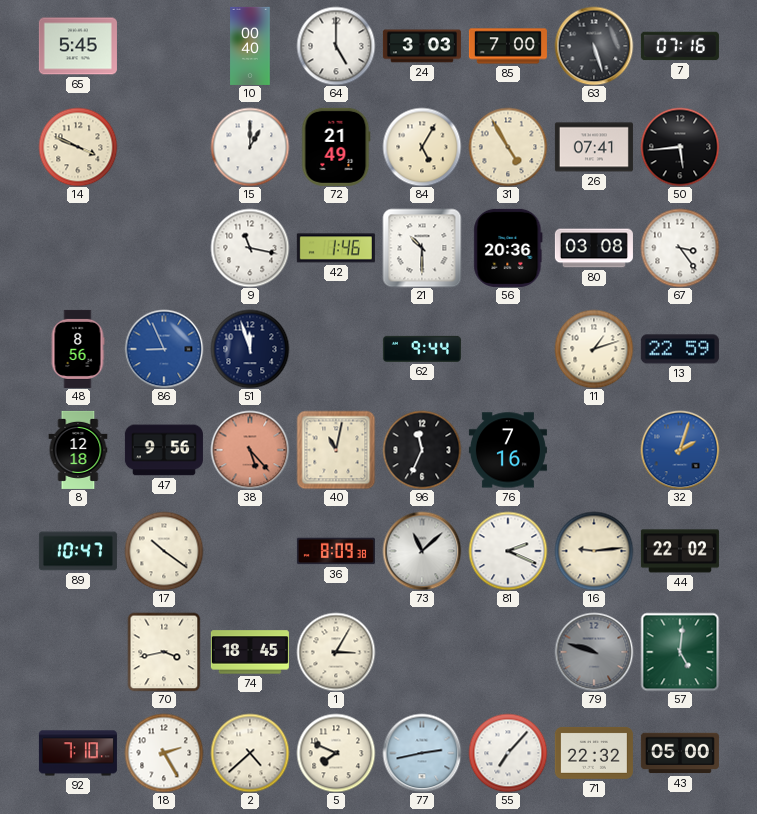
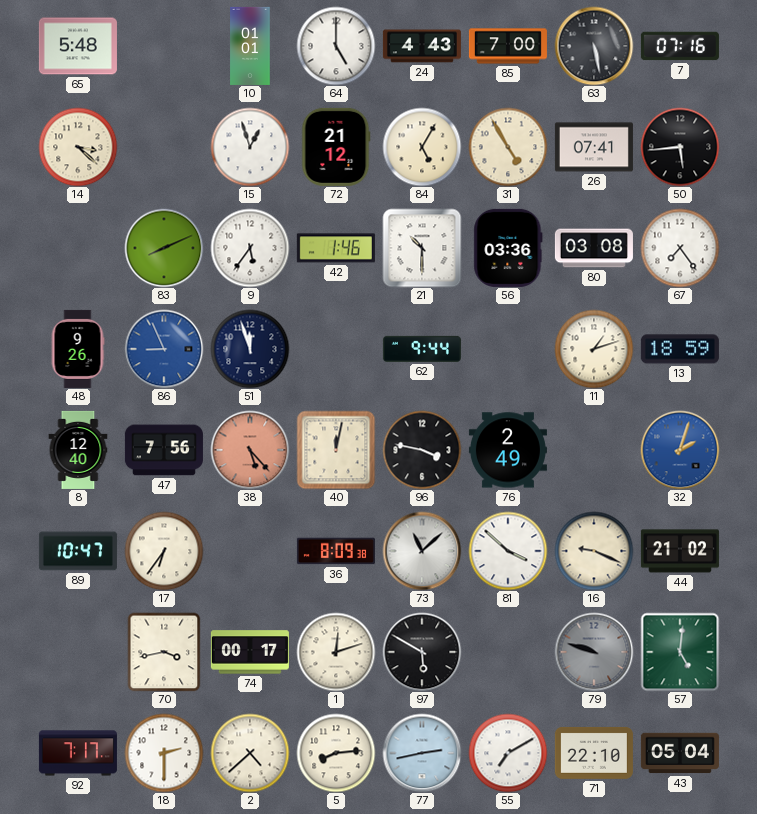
65: 5:45 -> 5:48 (78, 46)
10: 00:40 -> 01:01 (250, 46)
24: 3:03 -> 4:43 (422, 46)
63: 5:27 -> 5:28 (594, 46)
14: 3:49 -> 3:22 (78, 147)
15: 1:00 -> 12:57 (250, 147)
72: 21:49 -> 21:12 (336, 147)
83: none -> 8:11 (164, 248)
9: 11:17 -> 5:36 (250, 248)
56: 20:36 -> 03:36 (508, 248)
67: 3:24 -> 7:24 (680, 248)
48: 8:56 -> 9:26 (78, 349)
13: 22:59 -> 18:59 (680, 349)
8: 12:18 -> 12:40 (78, 450)
47: 9:56 -> 7:56 (164, 450)
40: 11:02 -> 12:02 (336, 450)
96: 11:34 -> 3:47 (422, 450)
76: 7:16 -> 2:49 (508, 450)
17: 10:21 -> 6:36 (164, 551)
81: 2:19 -> 3:52 (508, 551)
16: 9:14 -> 9:19 (594, 551)
44: 22:02 -> 21:02 (680, 551)
74: 18:45 -> 00:17 (250, 652)
1: 3:05 -> 12:12 (336, 652)
97: none -> 5:50 (422, 652)
92: 7:10 -> 7:17 (78, 753)
18: 2:25 -> 2:30 (164, 753)
5: 7:49 -> 8:14 (336, 753)
55: 7:07 -> 7:10 (508, 753)
71: 22:32 -> 22:10 (594, 753)
43: 05:00 -> 05:04 (680, 753)
